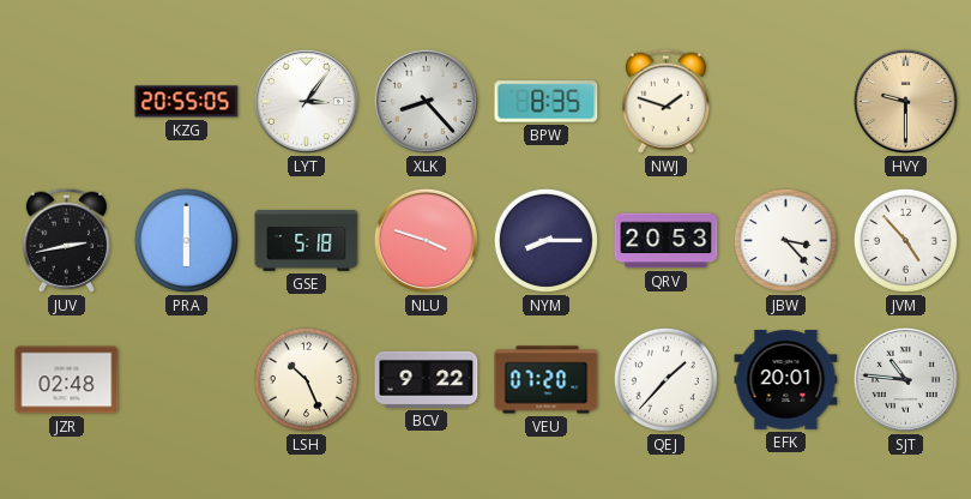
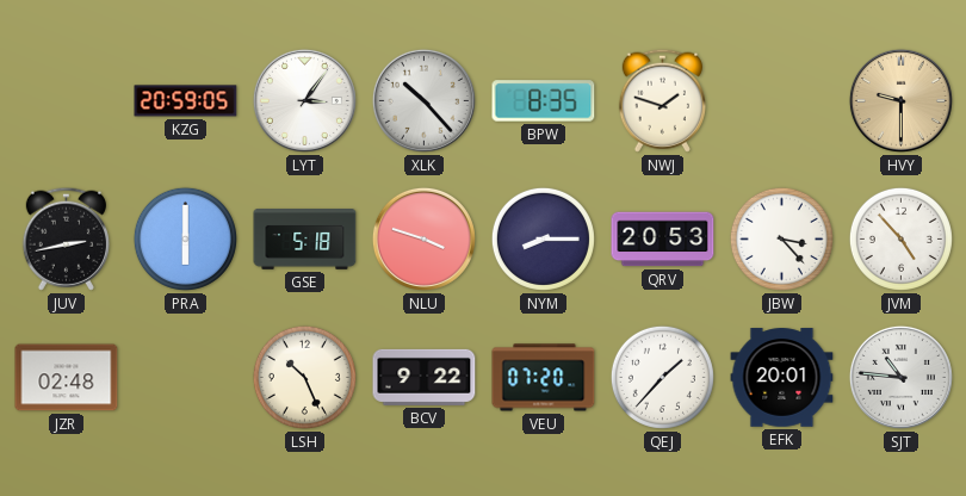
KZG: 20:55 -> 20:59 (186, 101)
XLK: 8:23 -> 10:23 (423, 100)
